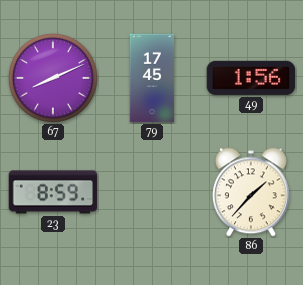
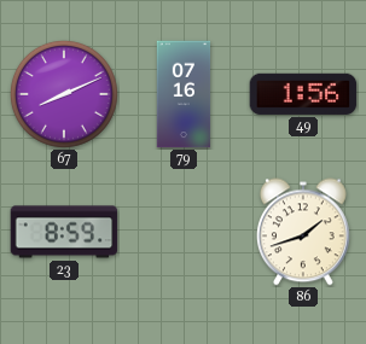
79: 17:45 -> 07:16 (184, 94)
86: 1:37 -> 1:42 (303, 232)
